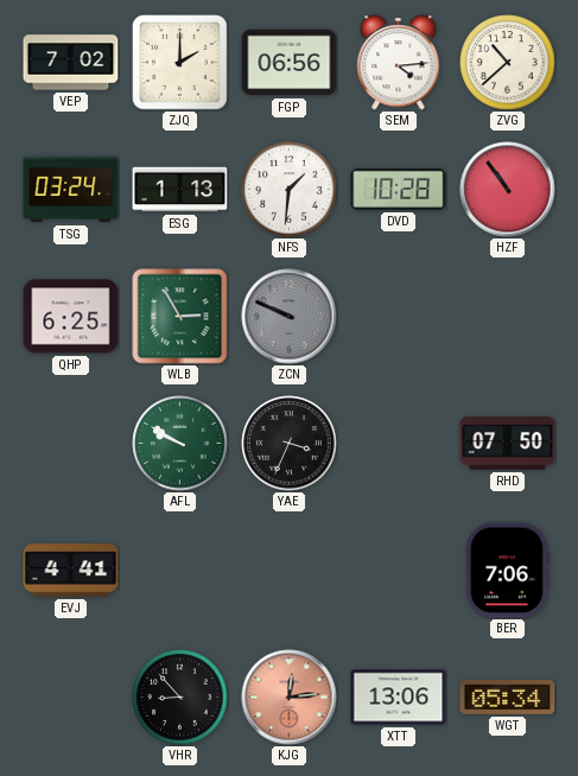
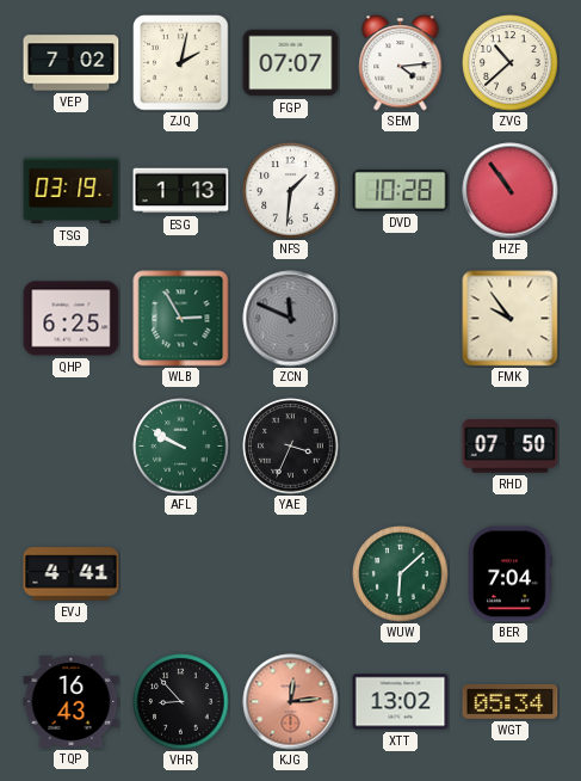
ZJQ: 2:00 -> 2:02 (181, 63)
FGP: 06:56 -> 07:07 (291, 63)
TSG: 03:24 -> 03:19 (72, 191)
ZCN: 9:49 -> 11:49 (291, 319)
FMK: none -> 9:54 (511, 319)
WUW: none -> 6:08 (401, 574)
BER: 7:06 -> 7:04 (511, 574)
TQP: none -> 16:43 (72, 701)
XTT: 13:06 -> 13:02 (401, 702)
